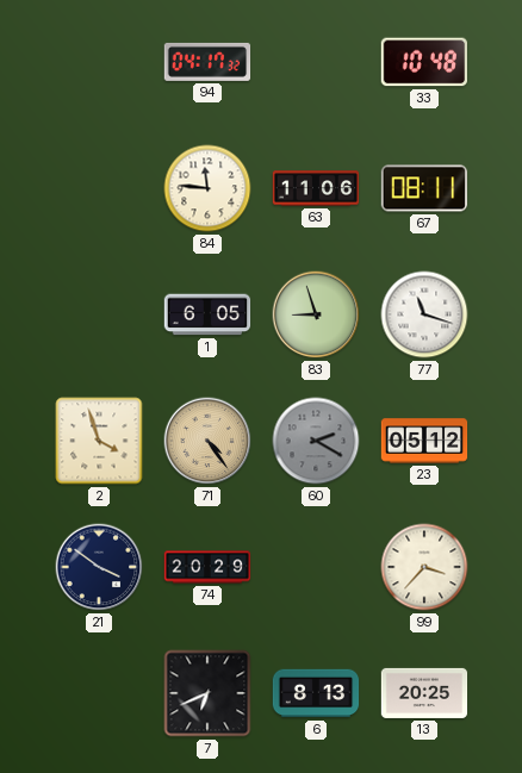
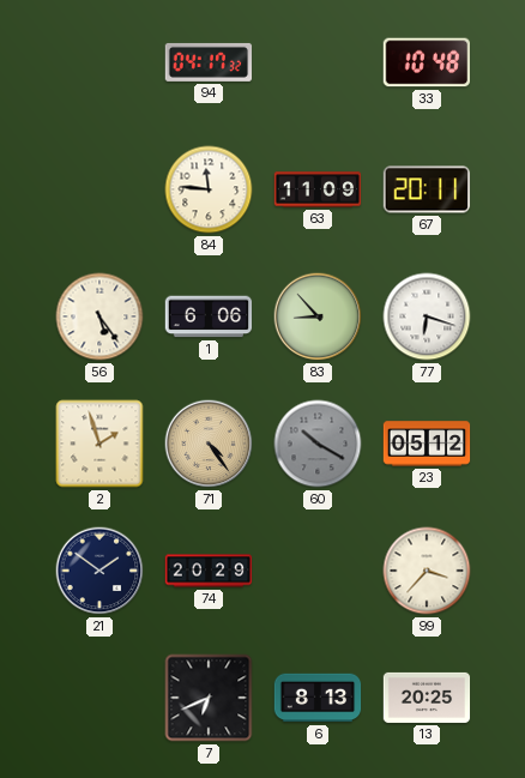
63: 11:06 -> 11:09 (318, 189)
67: 08:11 -> 20:11 (427, 189)
56: none -> 5:24 (99, 316)
1: 6:05 -> 6:06 (209, 316)
83: 8:57 -> 8:53 (318, 316)
77: 11:18 -> 6:18 (427, 316)
2: 3:57 -> 1:57 (99, 444)
60: 2:20 -> 10:20 (318, 444)
21: 3:51 -> 1:51 (99, 571)
